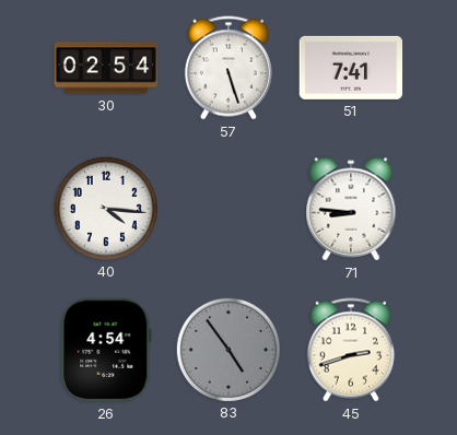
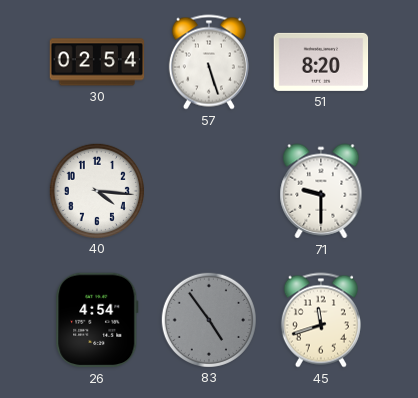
51: 7:41 -> 8:20 (321, 62)
71: 8:46 -> 9:30 (321, 191)
45: 2:42 -> 11:42 (321, 320)
